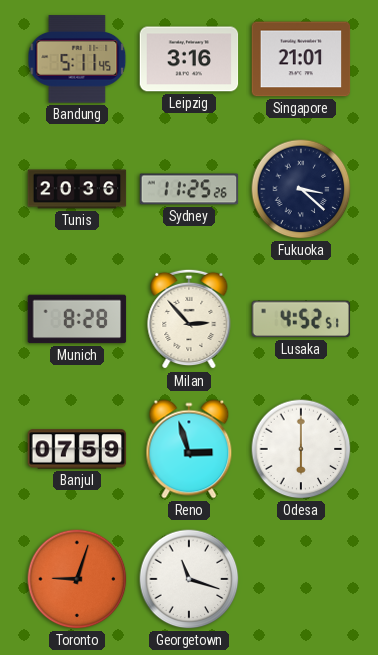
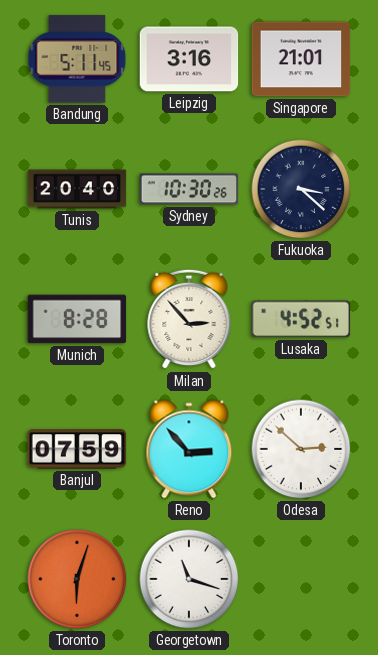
Tunis: 20:36 -> 20:40 (77, 189)
Sydney: 11:25 -> 10:30 (189, 189)
Reno: 2:57 -> 2:53 (189, 449)
Odesa: 6:00 -> 2:52 (301, 449)
Toronto: 9:03 -> 6:03 (77, 579)
